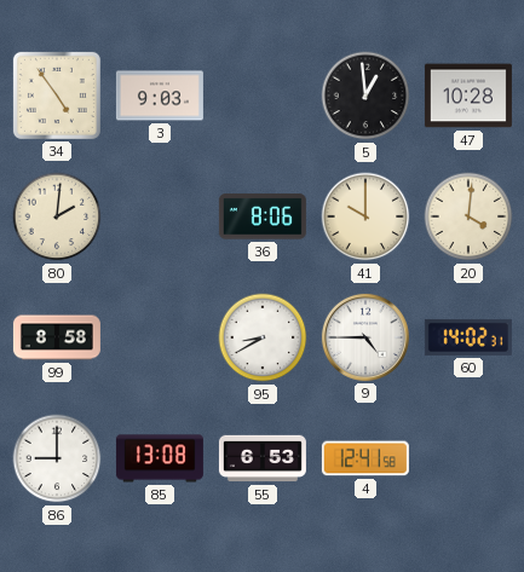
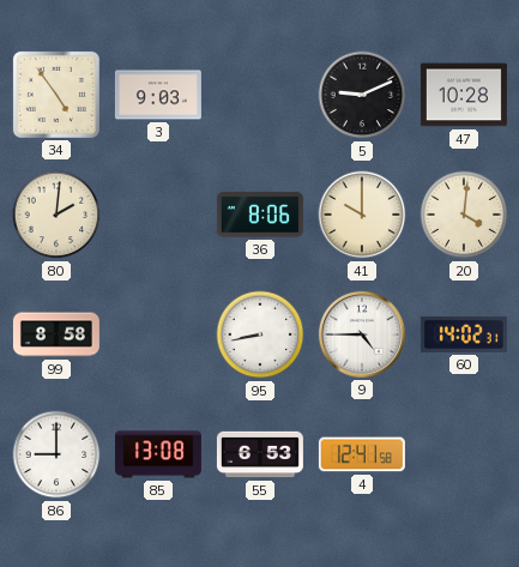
5: 12:59 -> 9:11 (362, 95)
95: 8:40 -> 8:43 (260, 334)
